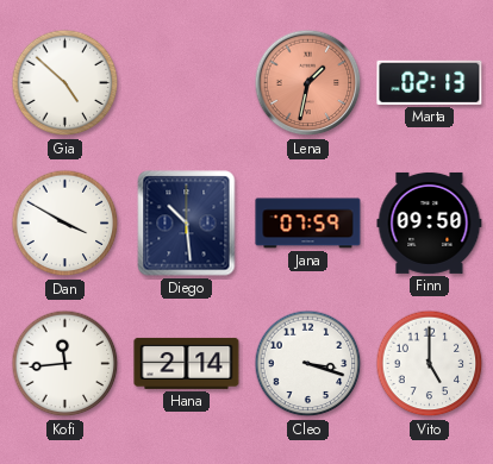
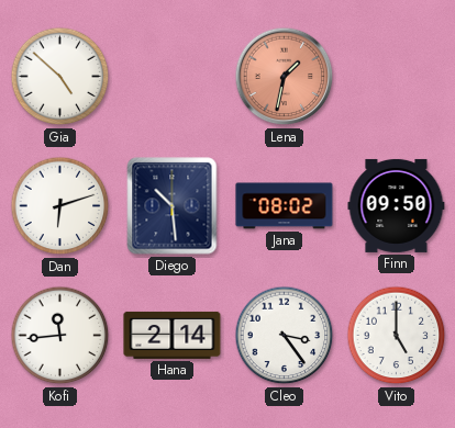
Marta: 02:13 -> none (430, 82)
Dan: 3:50 -> 6:12 (60, 206)
Jana: 07:59 -> 08:02 (285, 206)
Cleo: 3:18 -> 3:24 (285, 336)
